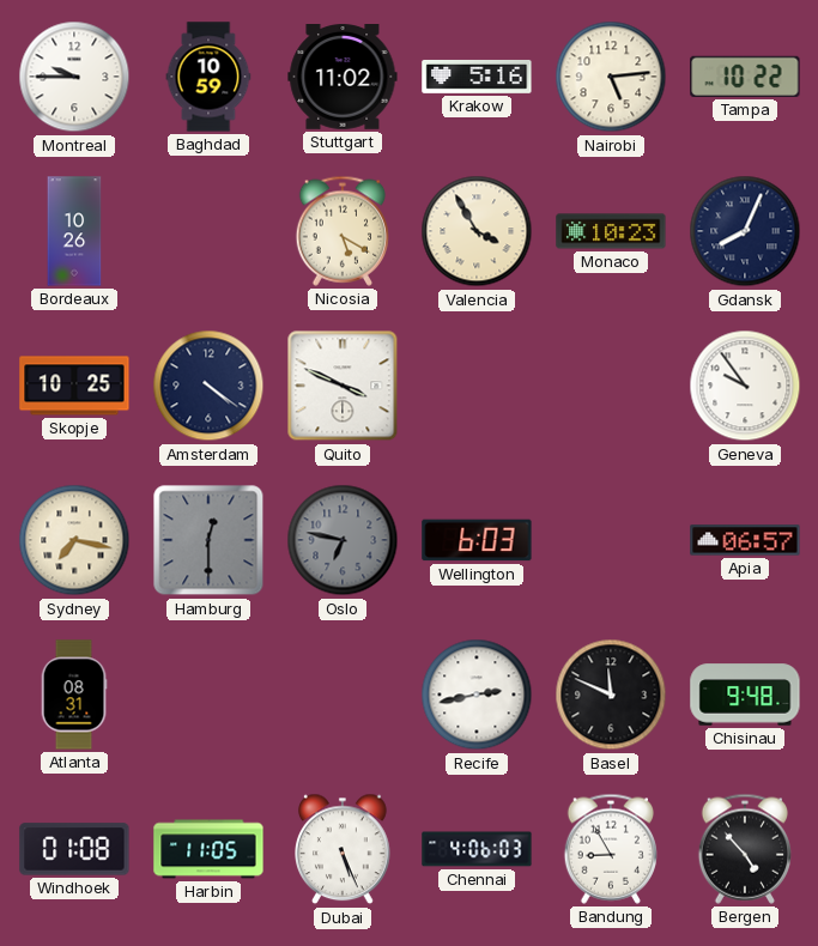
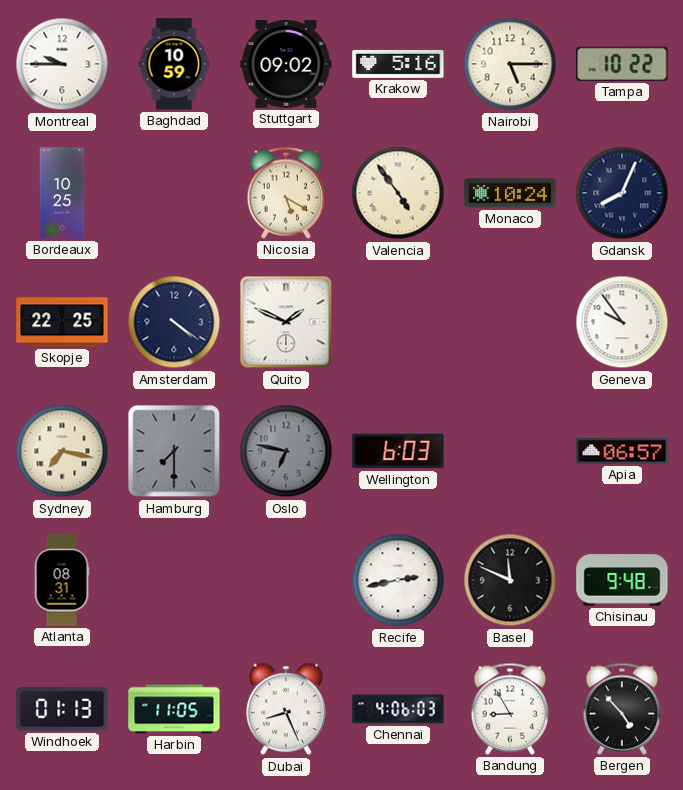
Stuttgart: 11:02 -> 09:02 (286, 65)
Nairobi: 5:14 -> 5:15 (510, 64)
Bordeaux: 10:26 -> 10:25 (62, 193)
Valencia: 3:55 -> 4:54 (398, 193)
Monaco: 10:23 -> 10:24 (510, 193)
Skopje: 10:25 -> 22:25 (62, 322)
Quito: 3:49 -> 1:49 (286, 322)
Hamburg: 12:30 -> 7:30 (174, 451)
Windhoek: 01:08 -> 01:13 (62, 709)
Dubai: 5:26 -> 8:26 (287, 709)
